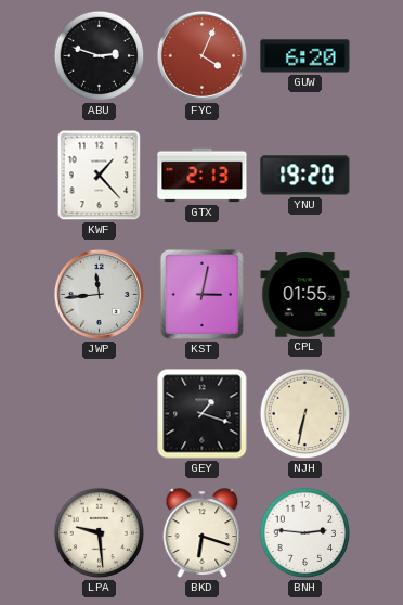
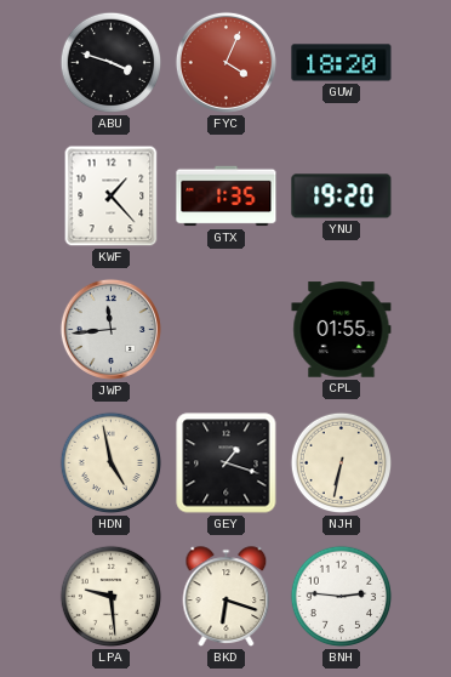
ABU: 2:48 -> 3:48 (112, 63)
GUW: 6:20 -> 18:20 (342, 63)
GTX: 2:13 -> 1:35 (227, 197)
KST: 3:02 -> none (201, 294)
HDN: none -> 4:58 (112, 463)
